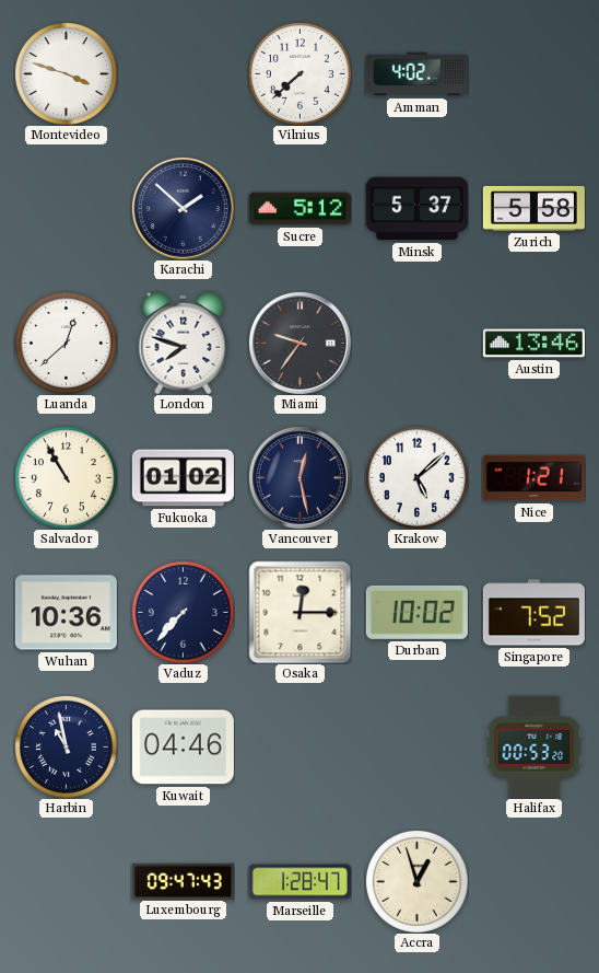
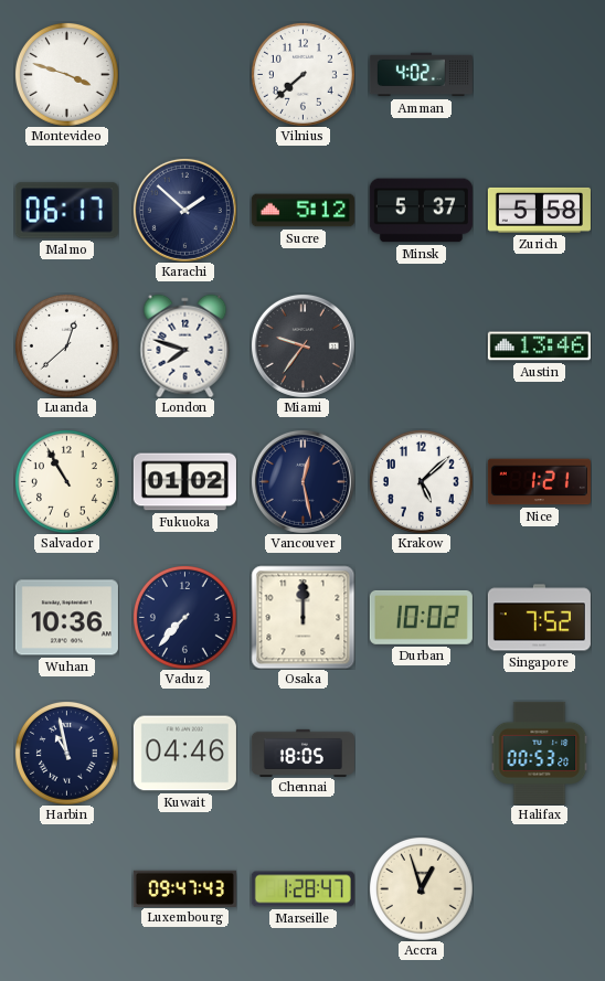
Malmo: none -> 06:17 (66, 211)
Osaka: 12:15 -> 12:00 (302, 617)
Chennai: none -> 18:05 (302, 753)
